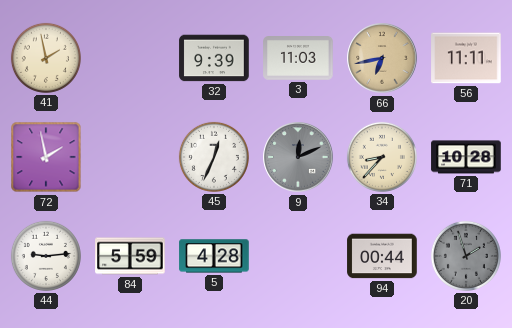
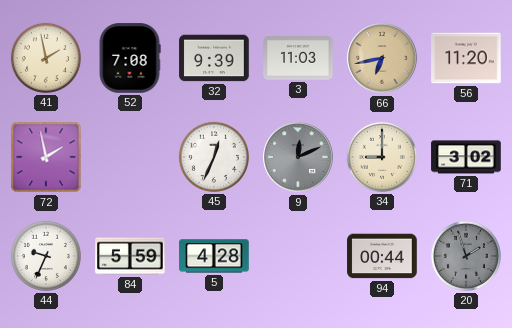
52: none -> 7:08 (130, 58)
56: 11:11 -> 11:20 (466, 58)
34: 8:37 -> 9:00 (382, 157)
71: 10:28 -> 3:02 (466, 157)
44: 9:14 -> 9:34 (46, 256)
